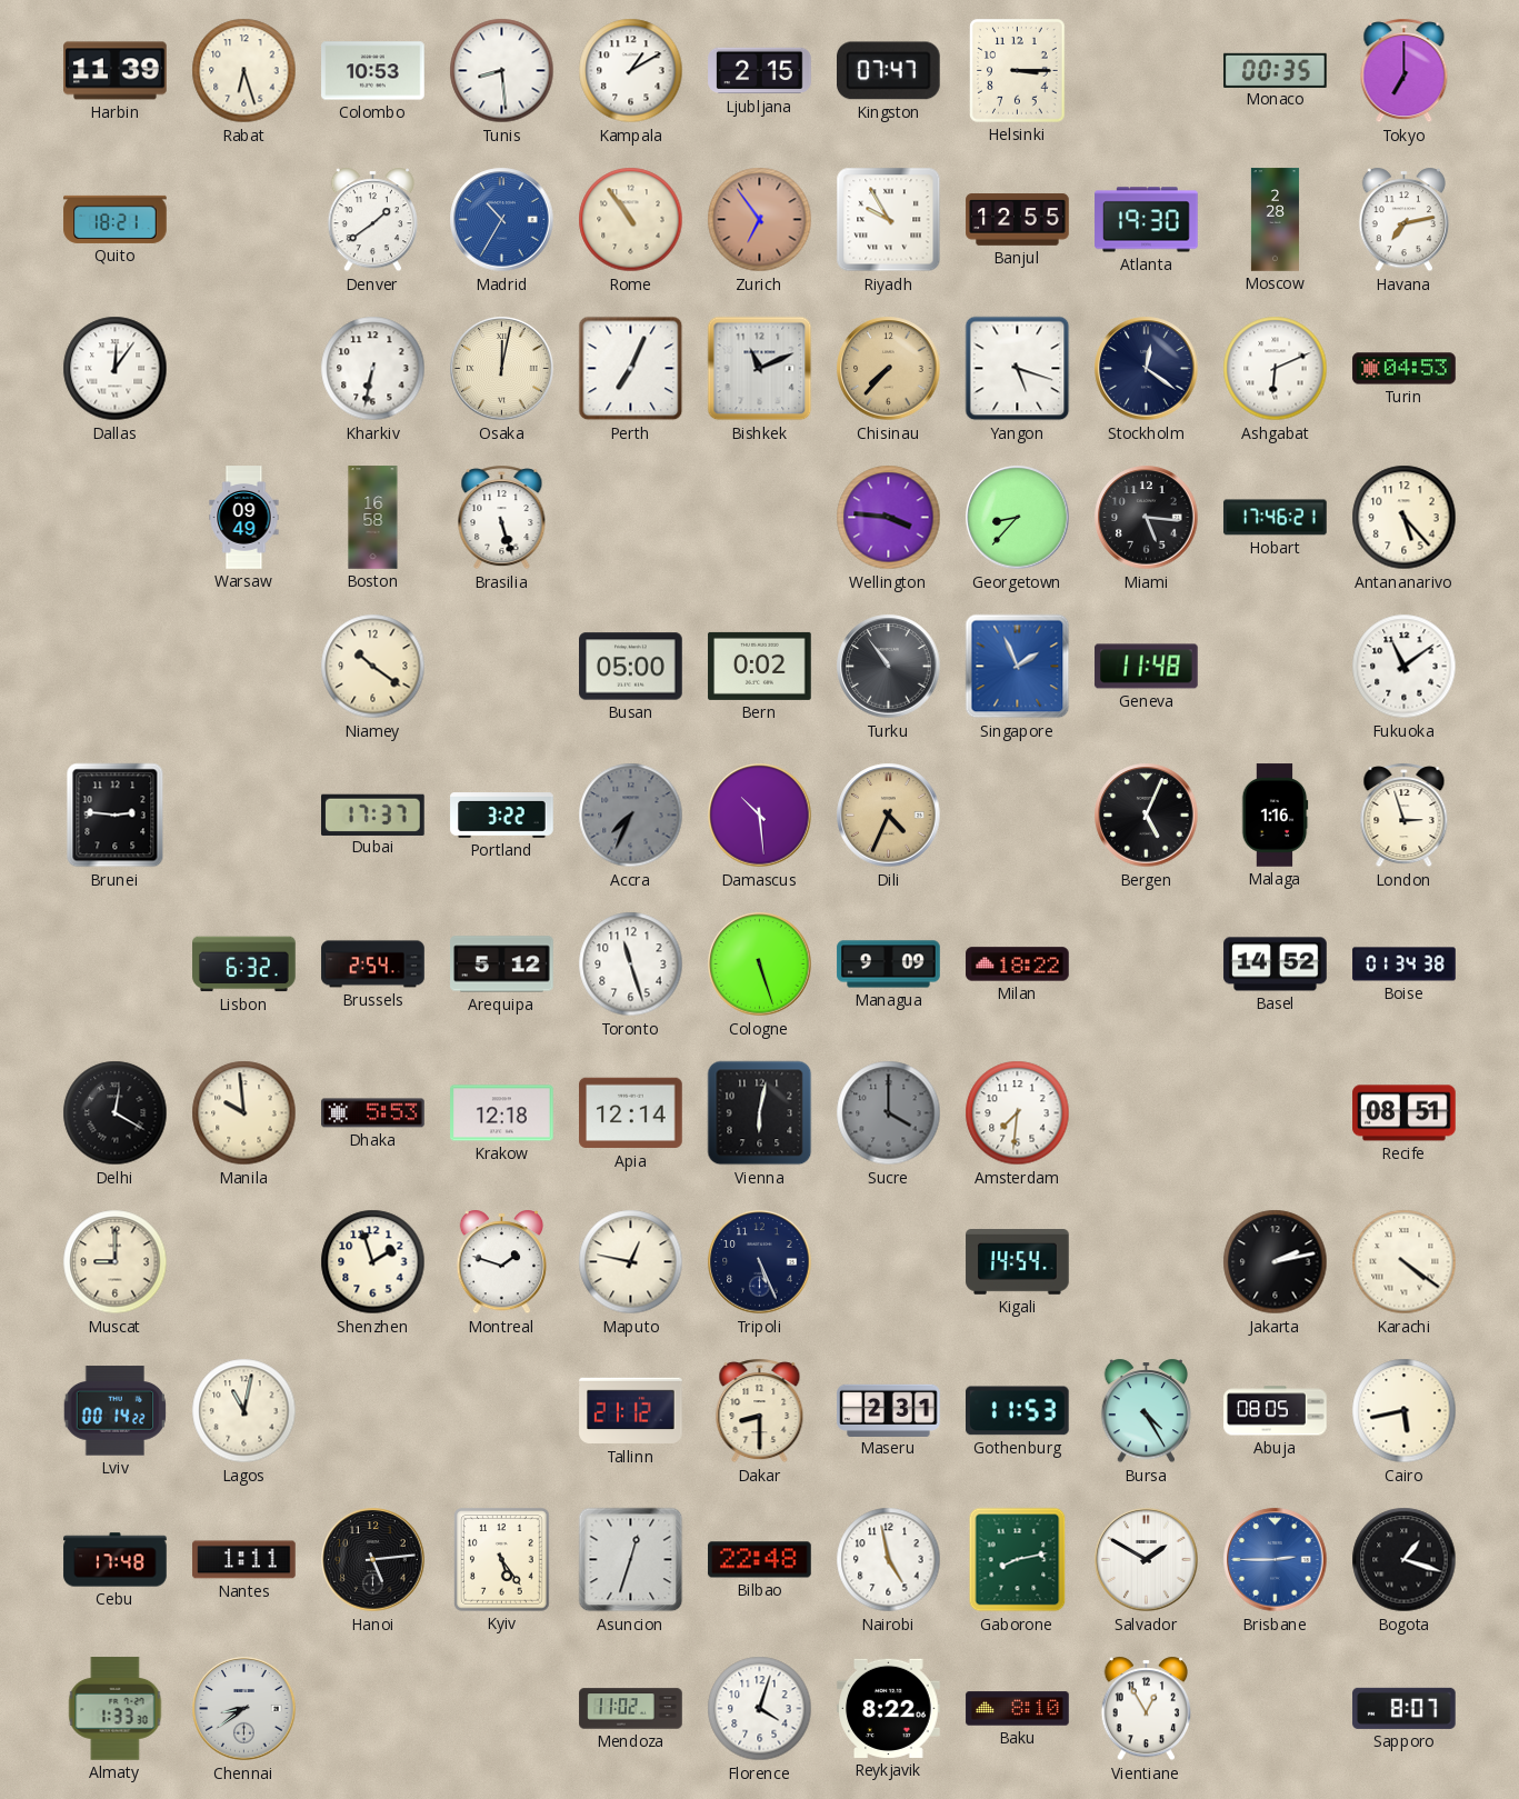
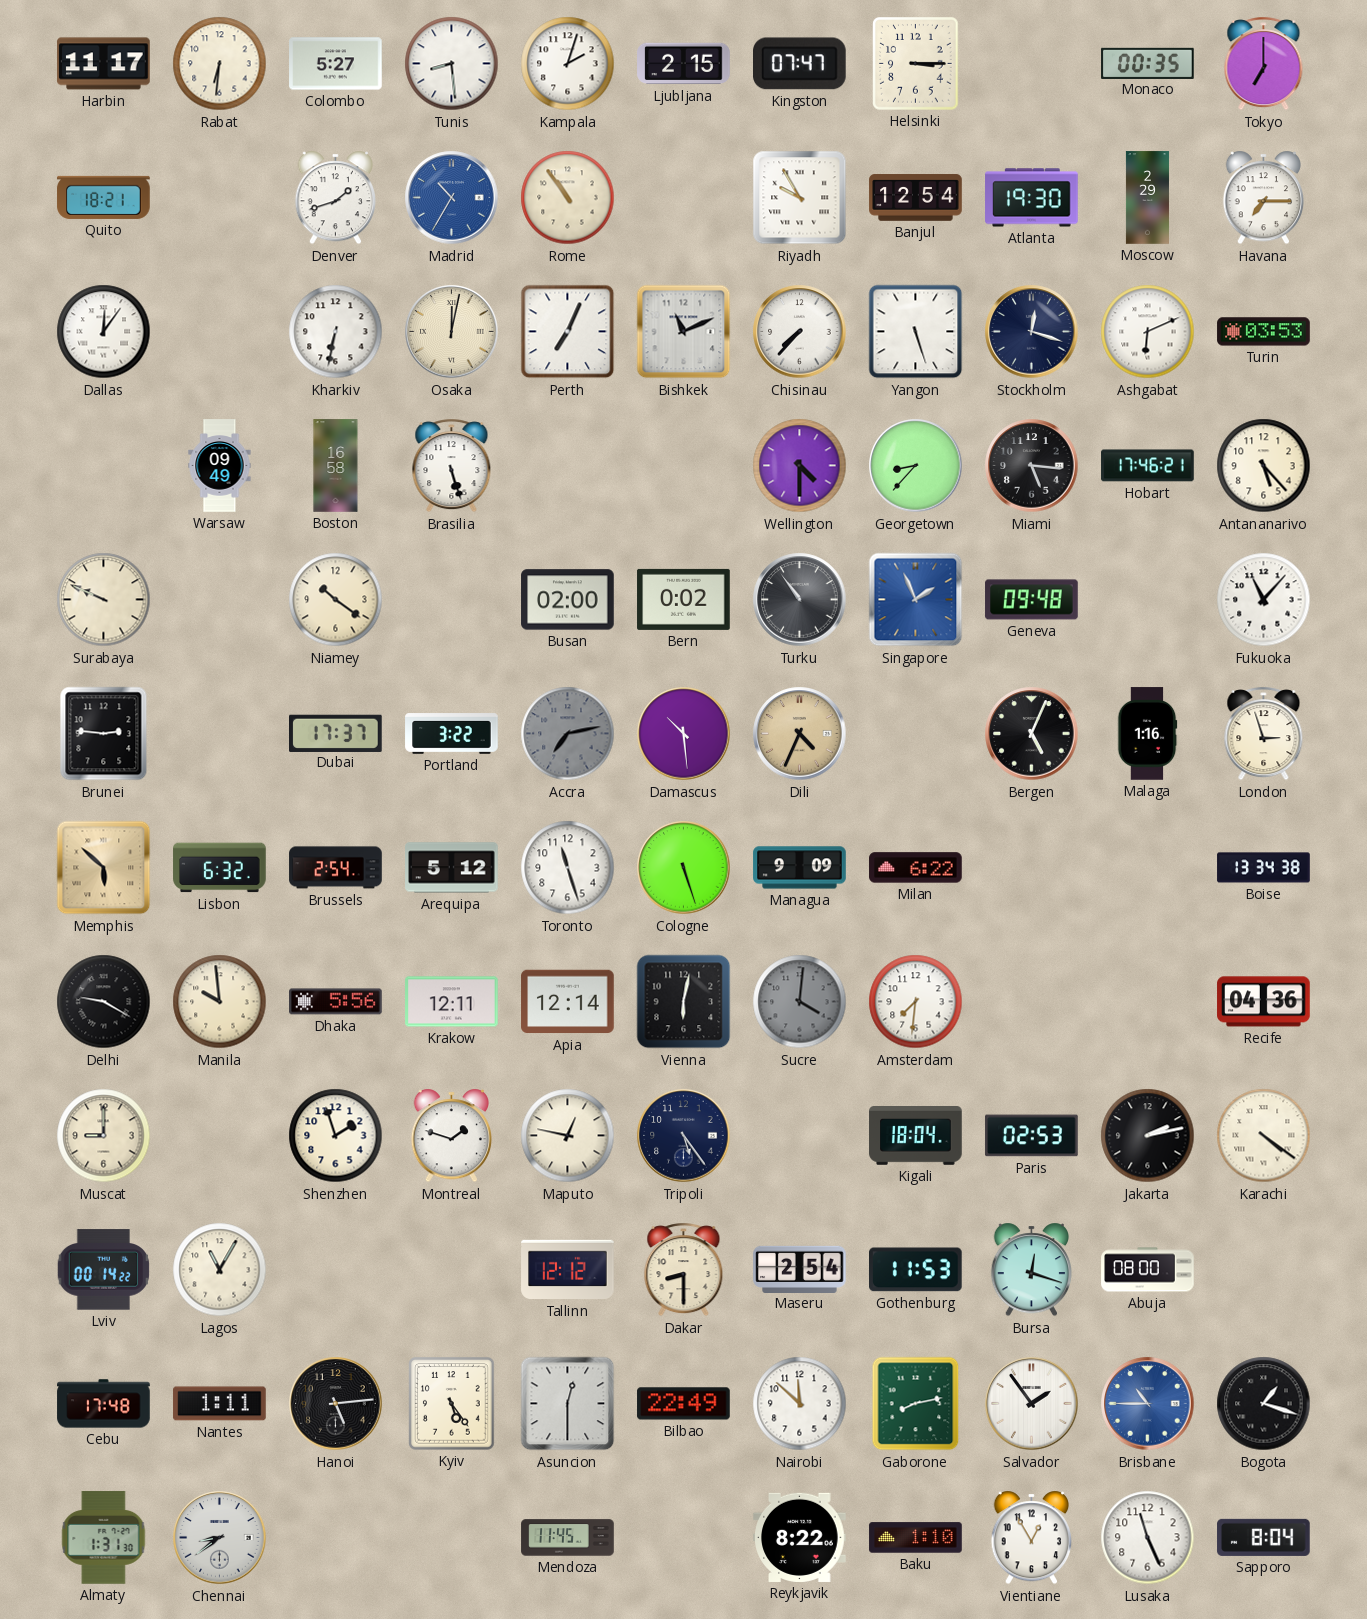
Harbin: 11:39 -> 11:17 (104, 64)
Rabat: 6:27 -> 6:31 (220, 64)
Colombo: 10:53 -> 5:27 (336, 64)
Kampala: 1:10 -> 2:03 (568, 64)
Denver: 1:39 -> 1:42 (336, 198)
Zurich: 6:54 -> none (760, 220)
Banjul: 12:55 -> 12:54 (916, 198)
Moscow: 2:28 -> 2:29 (1147, 198)
Havana: 7:13 -> 7:15 (1264, 198)
Chisinau dial: champagne -> white (800, 332)
Yangon: 5:18 -> 5:27 (916, 332)
Stockholm: 12:21 -> 12:18 (1032, 332)
Turin: 04:53 -> 03:53 (1264, 332)
Wellington: 3:46 -> 4:30 (800, 466)
Surabaya: none -> 9:49 (104, 600)
Busan: 05:00 -> 02:00 (568, 600)
Geneva: 11:48 -> 09:48 (1032, 600)
Fukuoka: 11:09 -> 11:07 (1264, 600)
Accra: 7:34 -> 7:13 (568, 734)
Memphis: none -> 5:52 (104, 868)
Milan: 18:22 -> 6:22 (916, 868)
Basel: 14:52 -> none (1276, 965)
Boise: 01:34 -> 13:34 (1264, 868)
Delhi: 12:20 -> 9:20 (104, 1002)
Dhaka: 5:53 -> 5:56 (336, 1002)
Krakow: 12:18 -> 12:11 (452, 1002)
Sucre: 4:00 -> 4:01 (800, 1002)
Recife: 08:51 -> 04:36 (1264, 1002)
Tripoli: 5:26 -> 5:24 (684, 1136)
Kigali: 14:54 -> 18:04 (916, 1136)
Paris: none -> 02:53 (1032, 1136)
Lagos: 11:02 -> 11:05 (220, 1270)
Tallinn: 21:12 -> 12:12 (568, 1270)
Maseru: 2:31 -> 2:54 (800, 1269)
Bursa: 4:25 -> 12:18 (1032, 1270)
Abuja: 08:05 -> 08:00 (1148, 1270)
Cairo: 5:43 -> none (1405, 1411)
Asuncion: 12:33 -> 12:30 (568, 1404)
Bilbao: 22:48 -> 22:49 (684, 1404)
Nairobi: 4:58 -> 11:52 (800, 1404)
Salvador: 1:50 -> 1:54 (1032, 1404)
Brisbane: 2:45 -> 10:45 (1148, 1404)
Almaty: 1:33 -> 1:31 (104, 1538)
Mendoza: 11:02 -> 11:45 (568, 1538)
Florence: 4:03 -> none (760, 1709)
Baku: 8:10 -> 1:10 (916, 1538)
Lusaka: none -> 11:26 (1148, 1538)
Sapporo: 8:07 -> 8:04 (1264, 1537)
